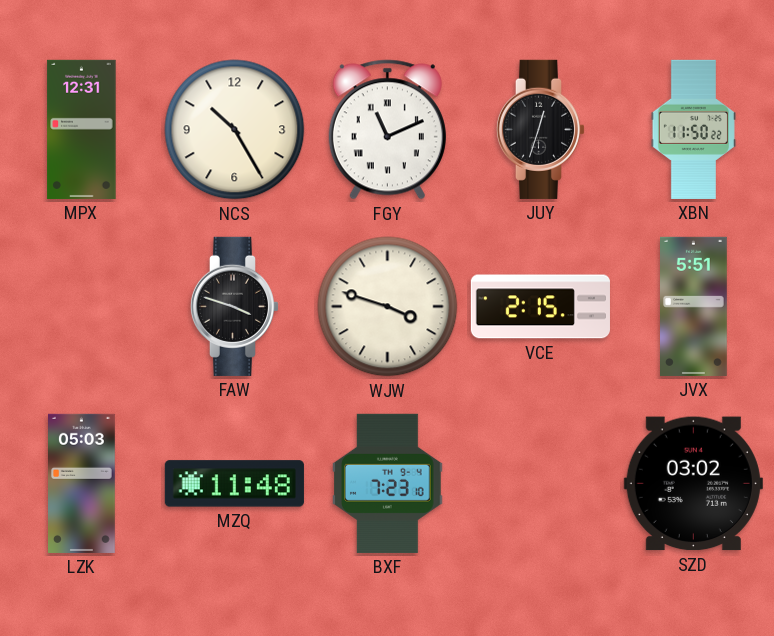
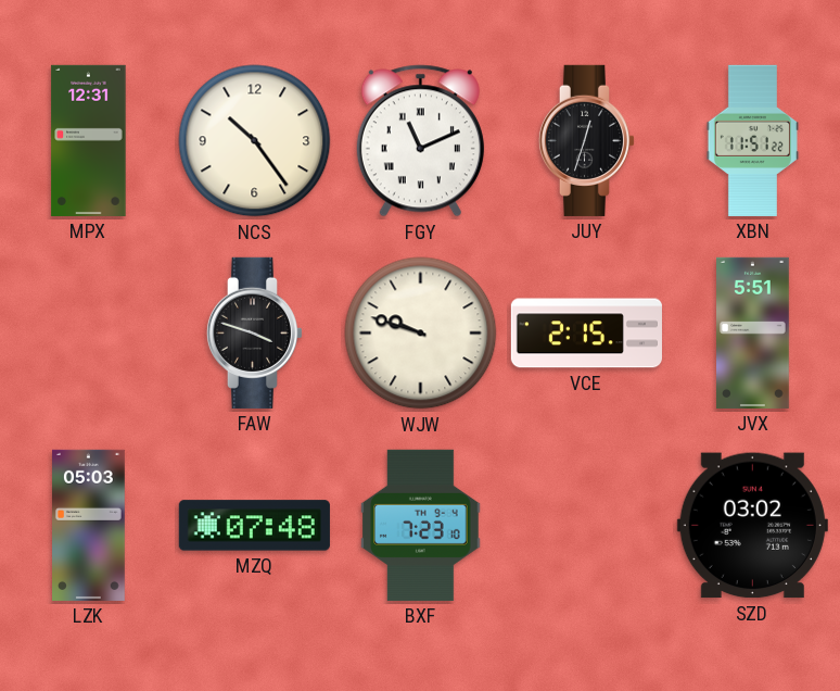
NCS: 10:25 -> 10:24 (255, 141)
XBN: 11:50 -> 11:51 (752, 140)
WJW: 3:48 -> 9:48 (421, 334)
MZQ: 11:48 -> 07:48 (254, 526)
